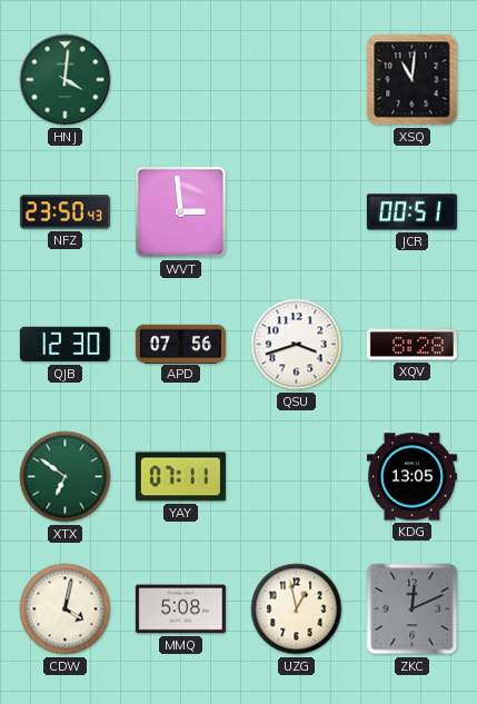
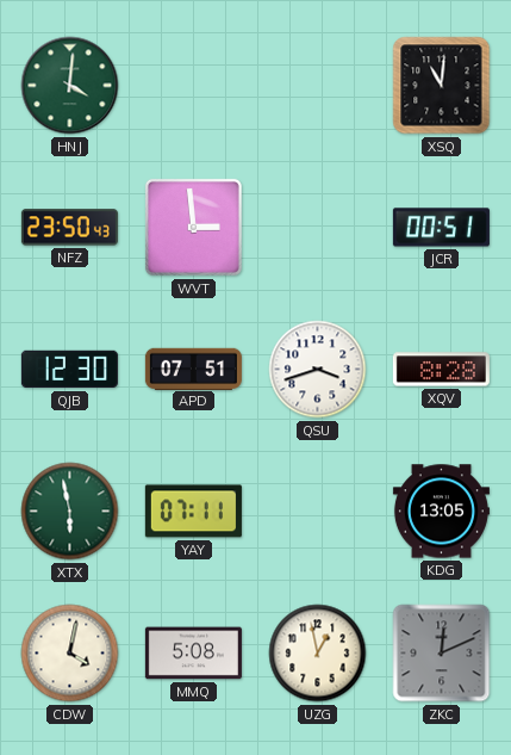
APD: 07:56 -> 07:51 (193, 369)
XTX: 6:51 -> 5:58 (70, 512)
